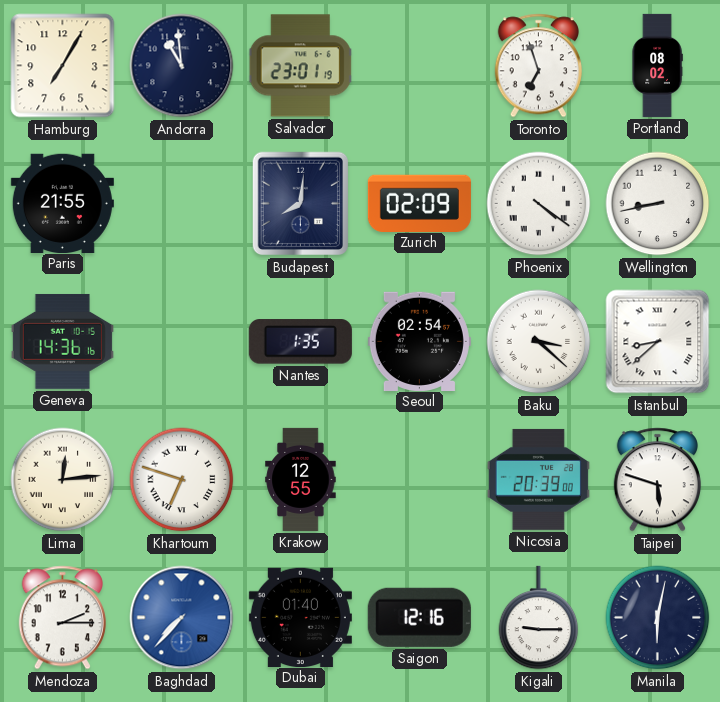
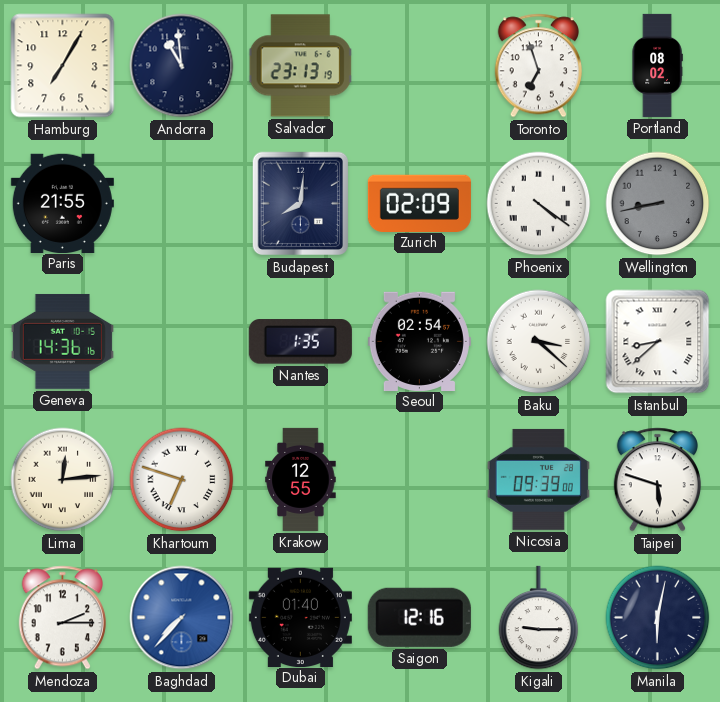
Salvador: 23:01 -> 23:13 (301, 66)
Wellington dial: white -> grey (658, 204)
Nicosia: 20:39 -> 09:39 (538, 479)
